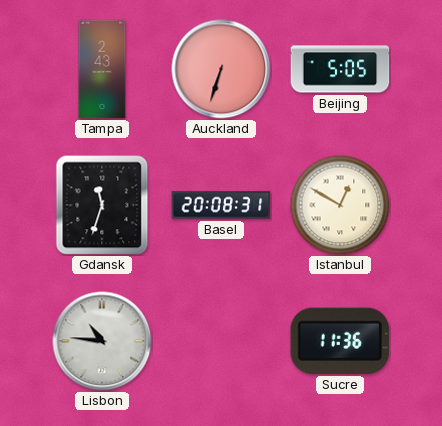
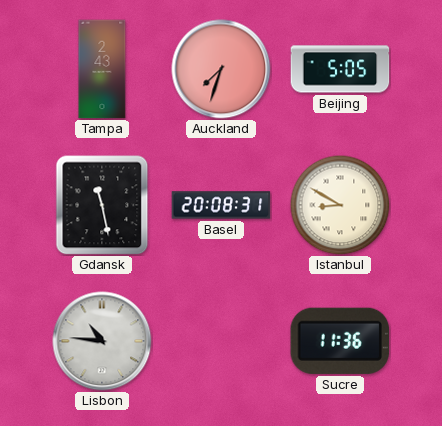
Auckland: 6:33 -> 7:33 (221, 69)
Gdansk: 11:33 -> 11:28 (102, 205)
Istanbul: 12:50 -> 8:50 (340, 205)
